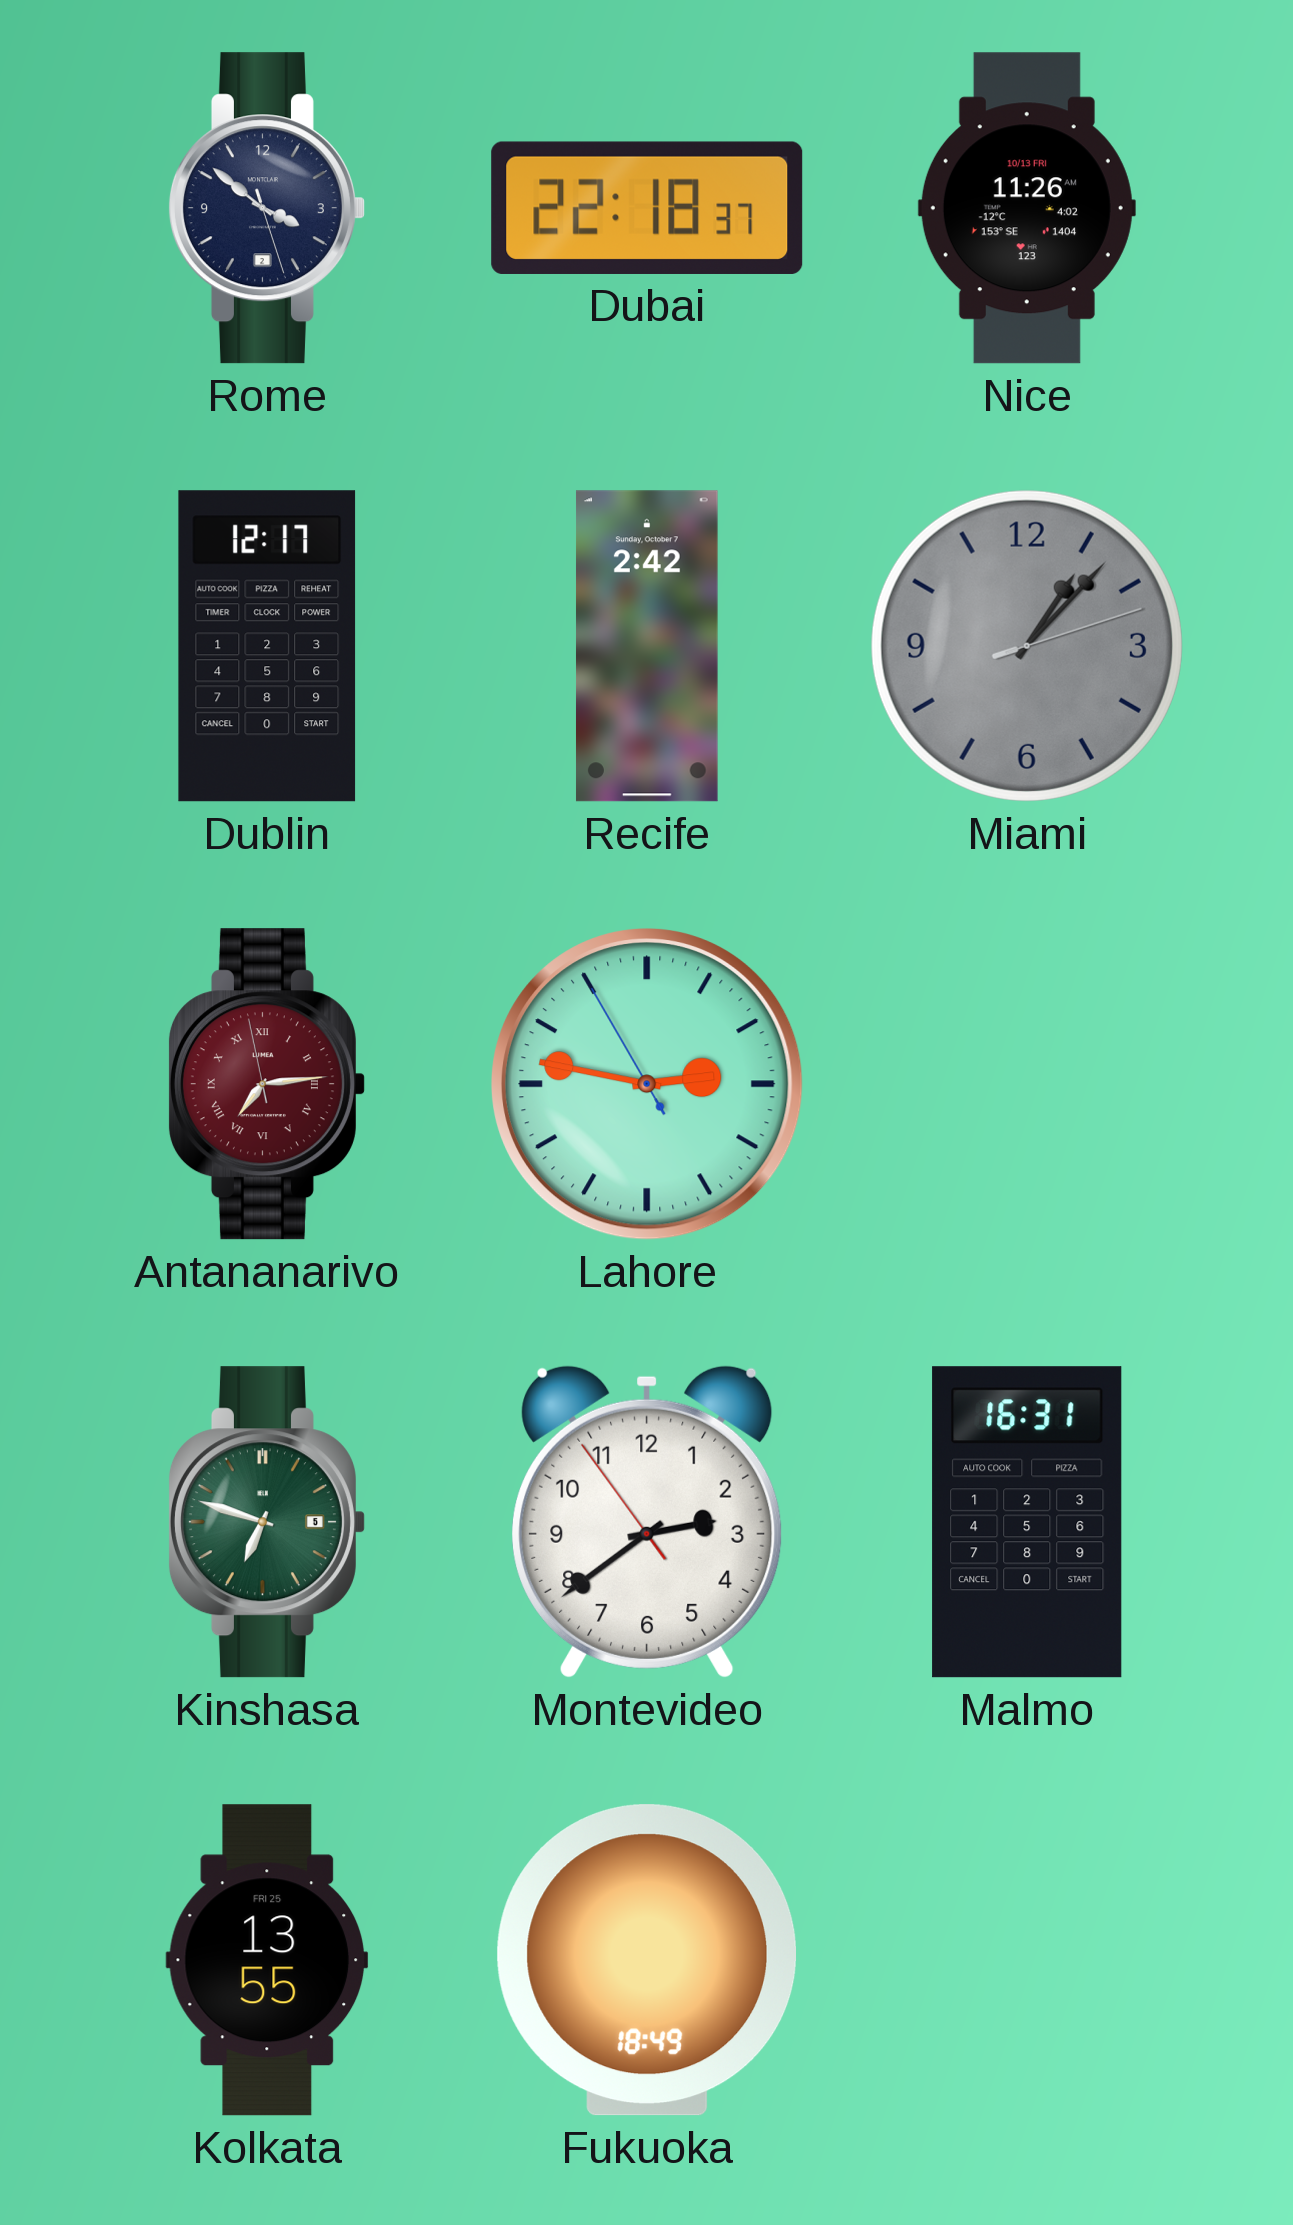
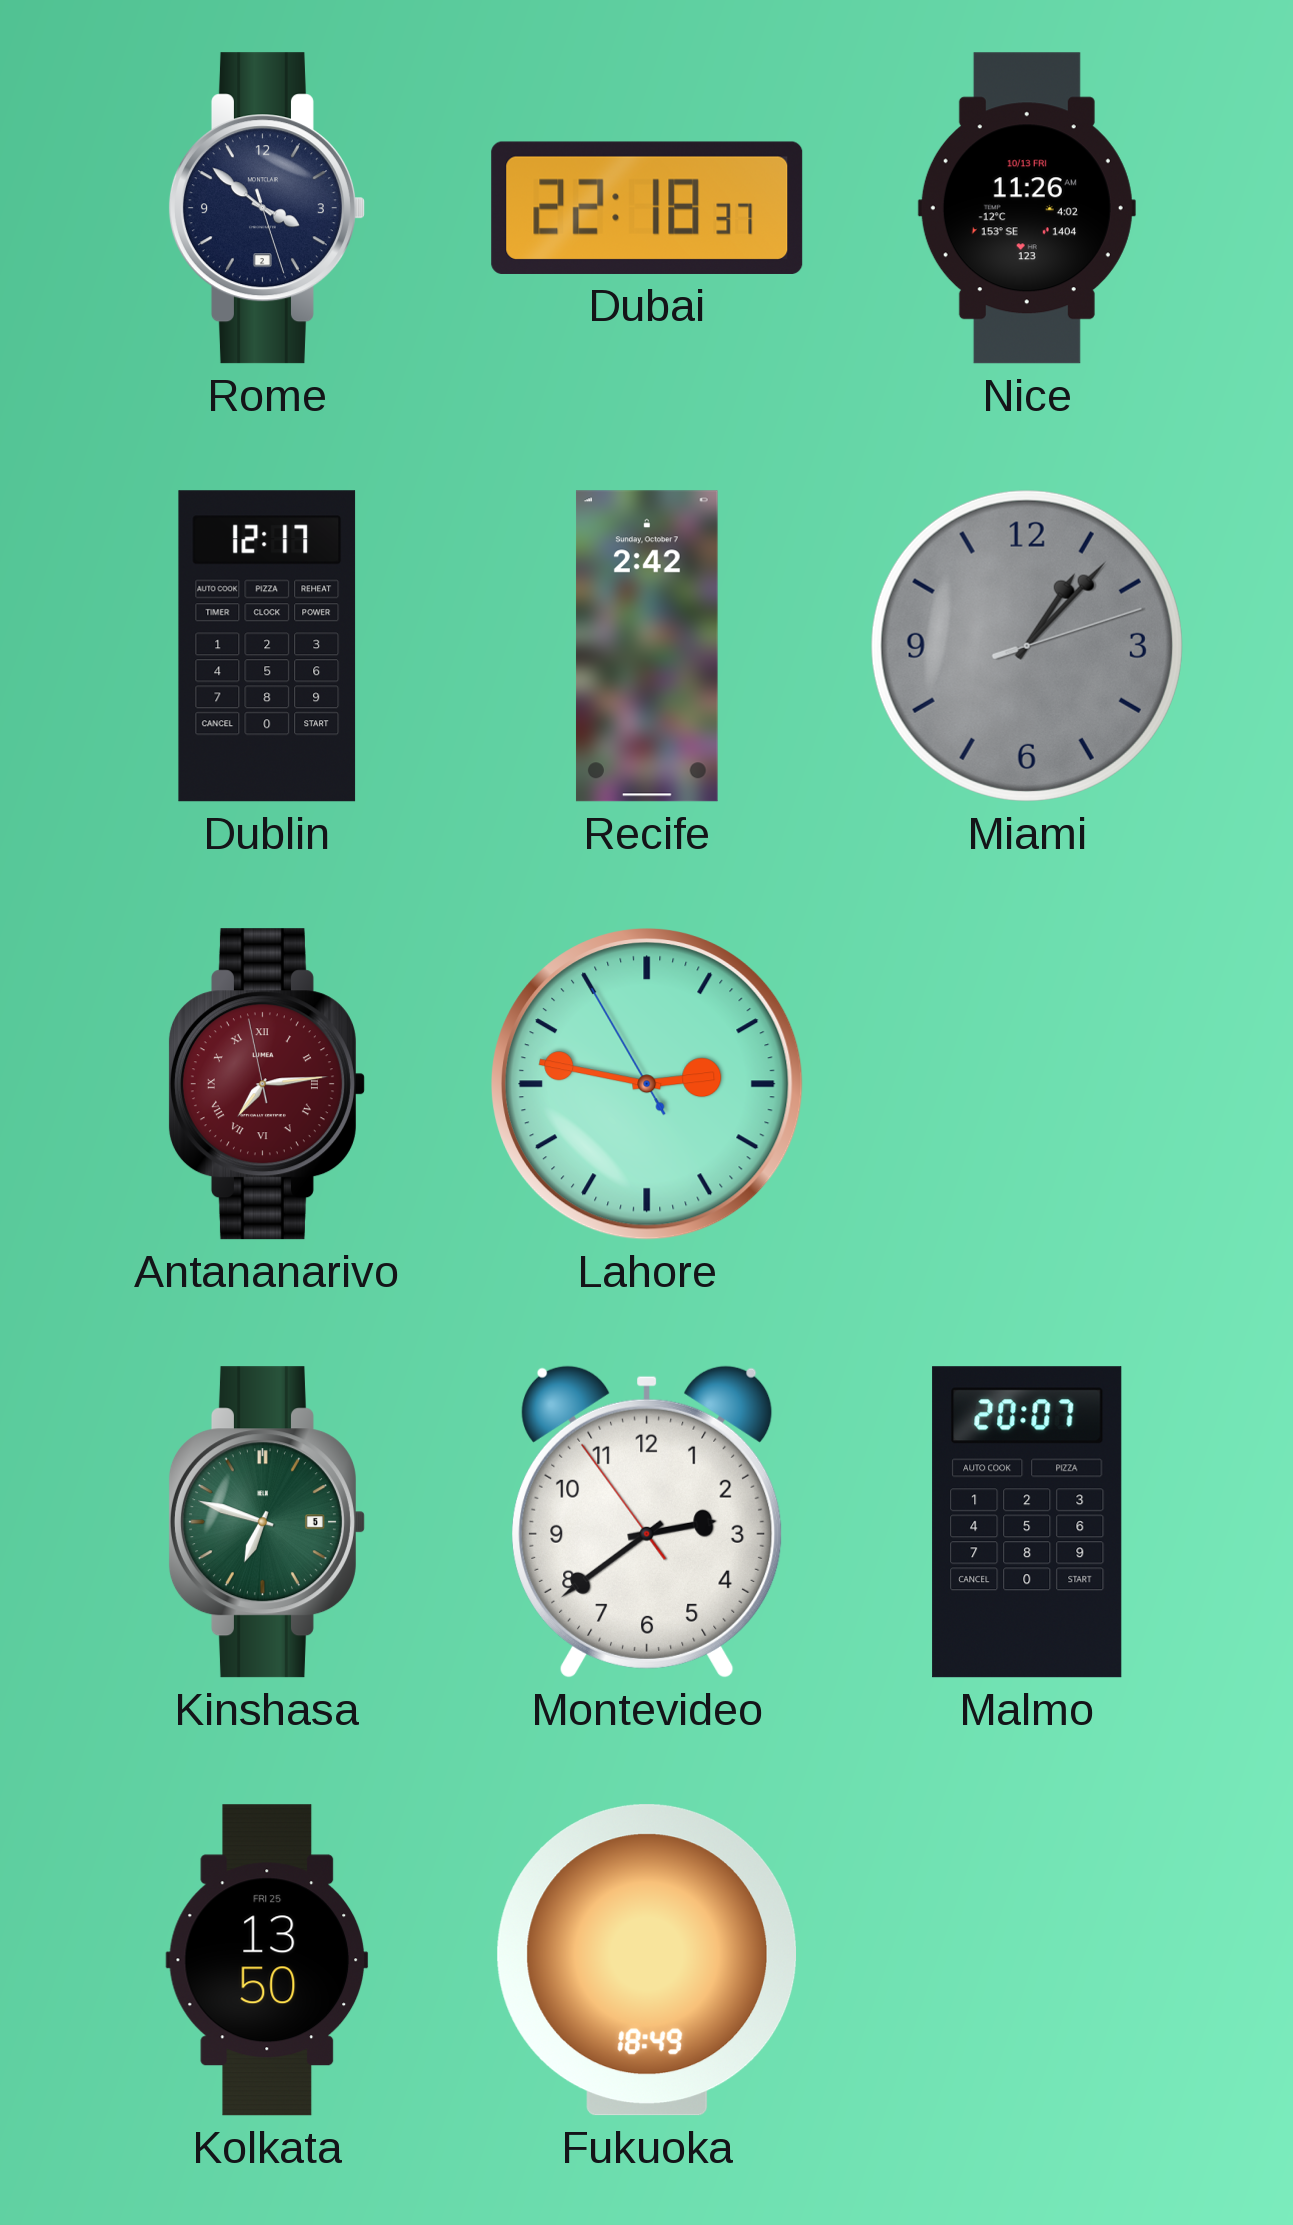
Malmo: 16:31 -> 20:07 (1027, 1522)
Kolkata: 13:55 -> 13:50 (267, 1960)
